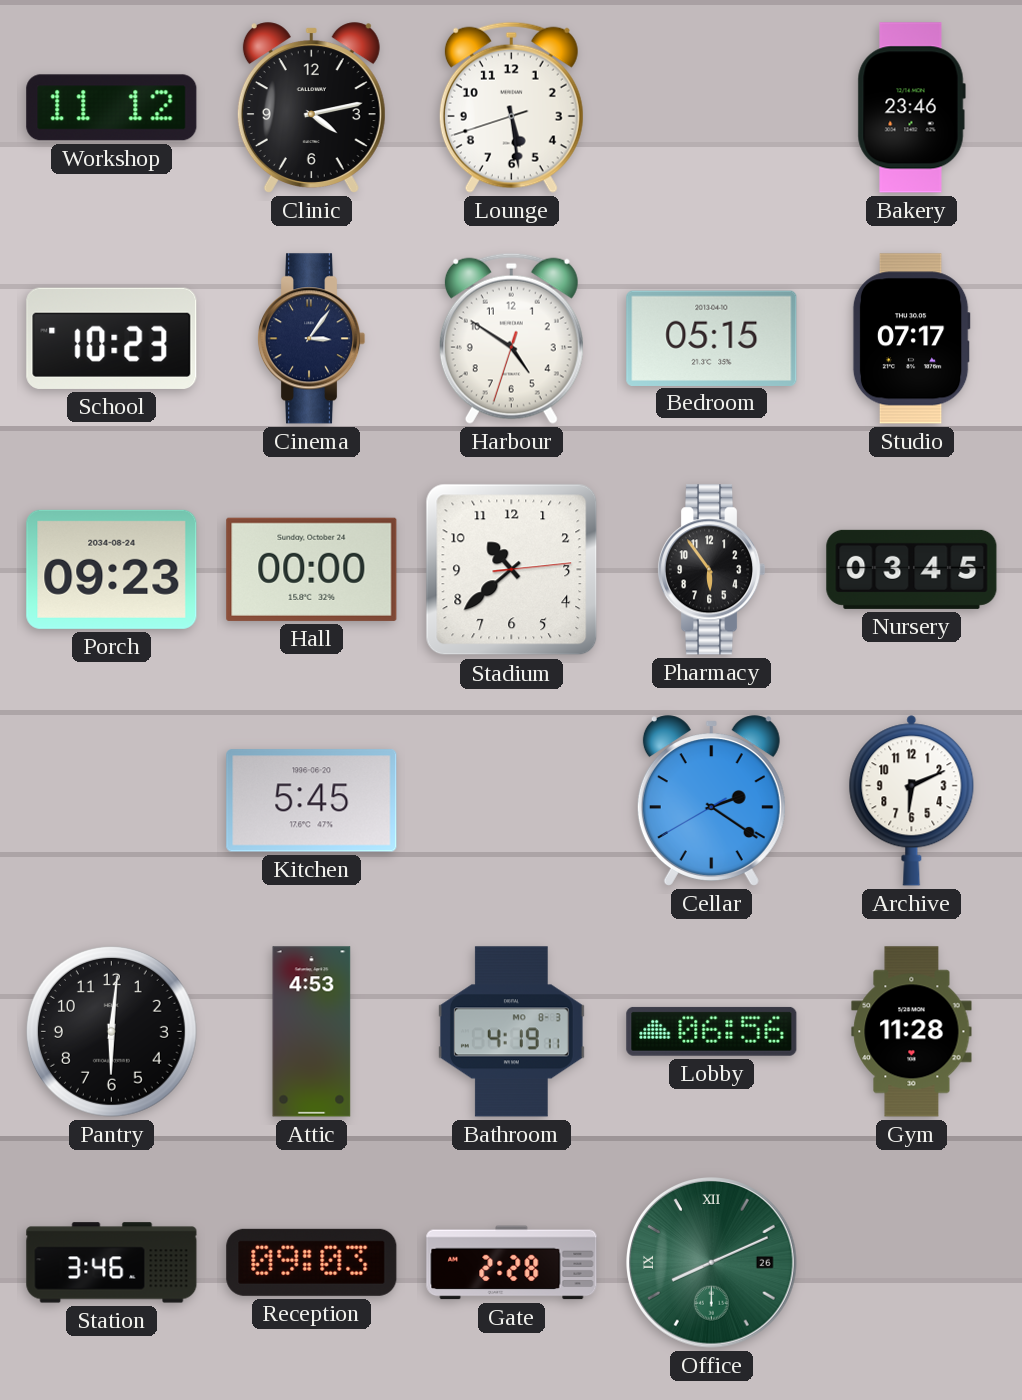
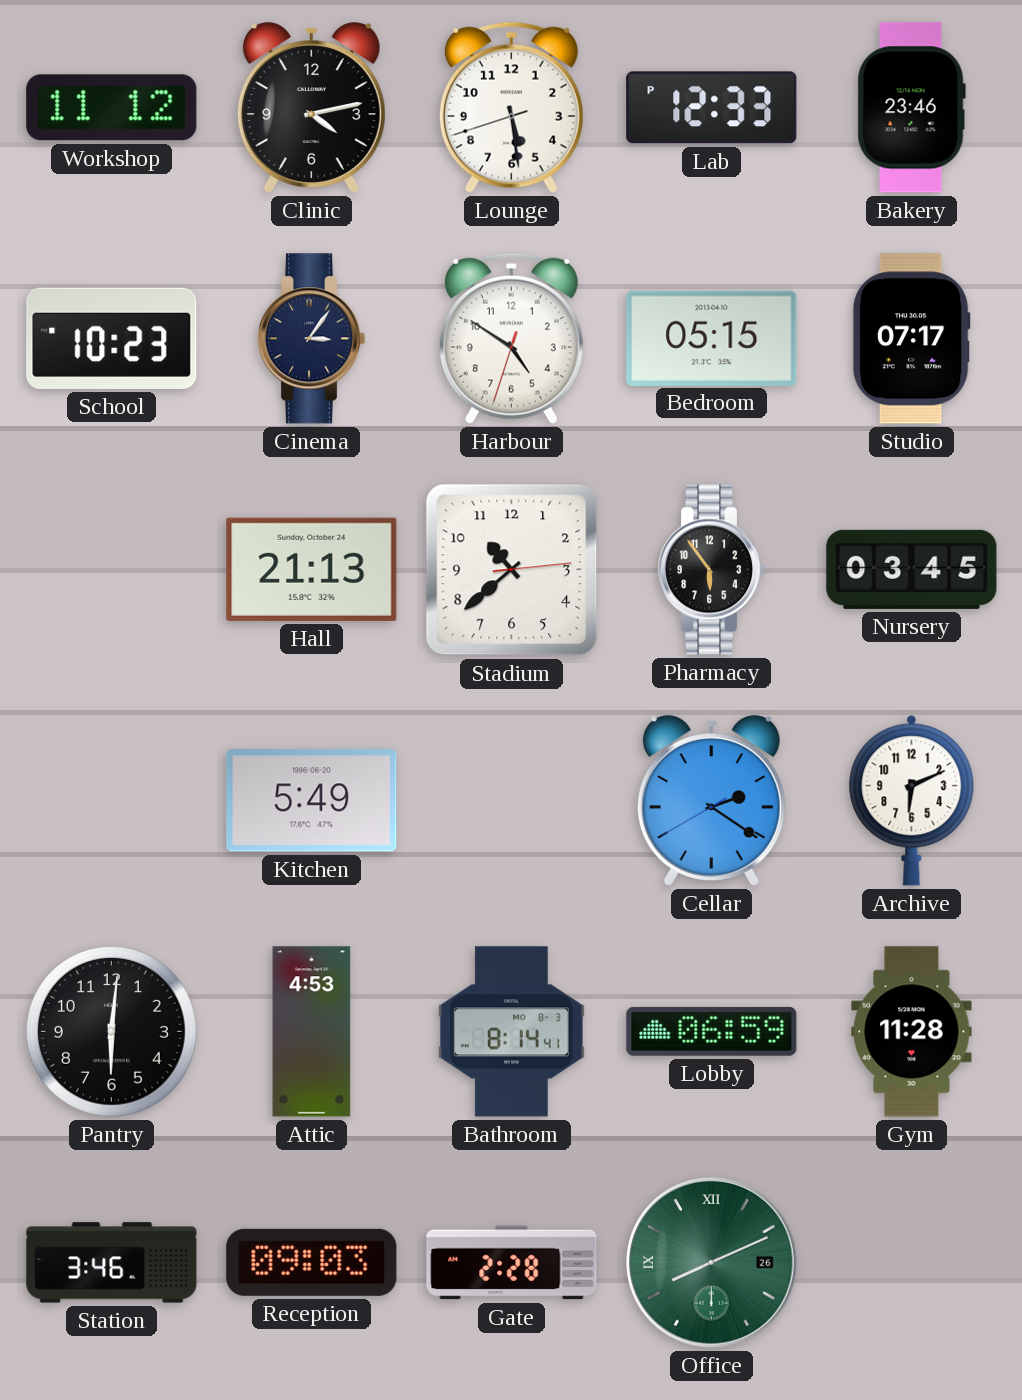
Lab: none -> 12:33 (712, 108)
Porch: 09:23 -> none (112, 569)
Hall: 00:00 -> 21:13 (312, 569)
Kitchen: 5:45 -> 5:49 (312, 801)
Bathroom: 4:19 -> 8:14 (511, 1032)
Lobby: 06:56 -> 06:59 (712, 1031)
